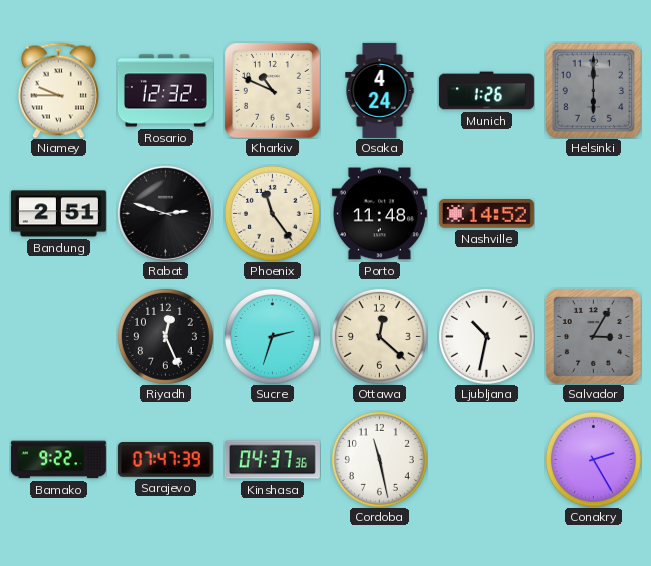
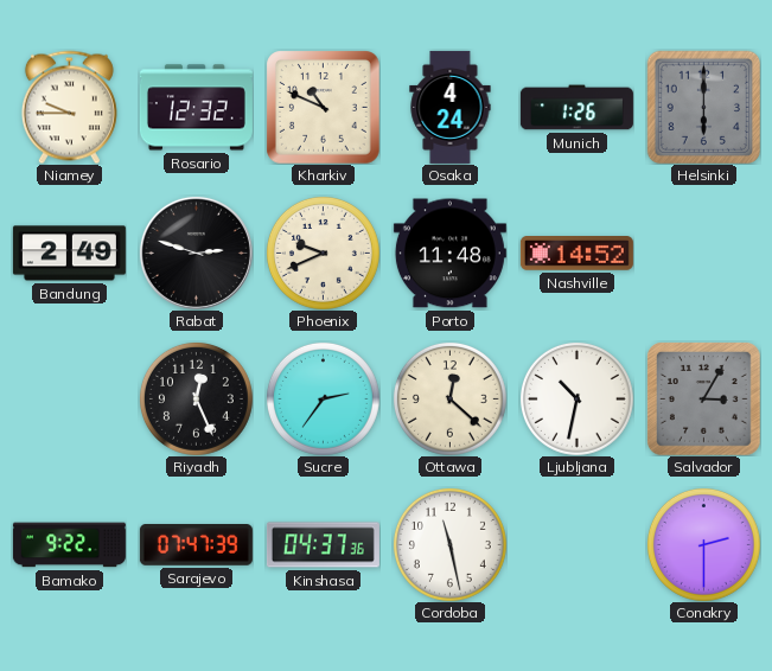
Bandung: 2:51 -> 2:49 (69, 254)
Phoenix: 11:24 -> 9:41 (323, 253)
Sucre: 2:33 -> 2:36 (323, 398)
Conakry: 2:25 -> 2:30 (703, 544)
